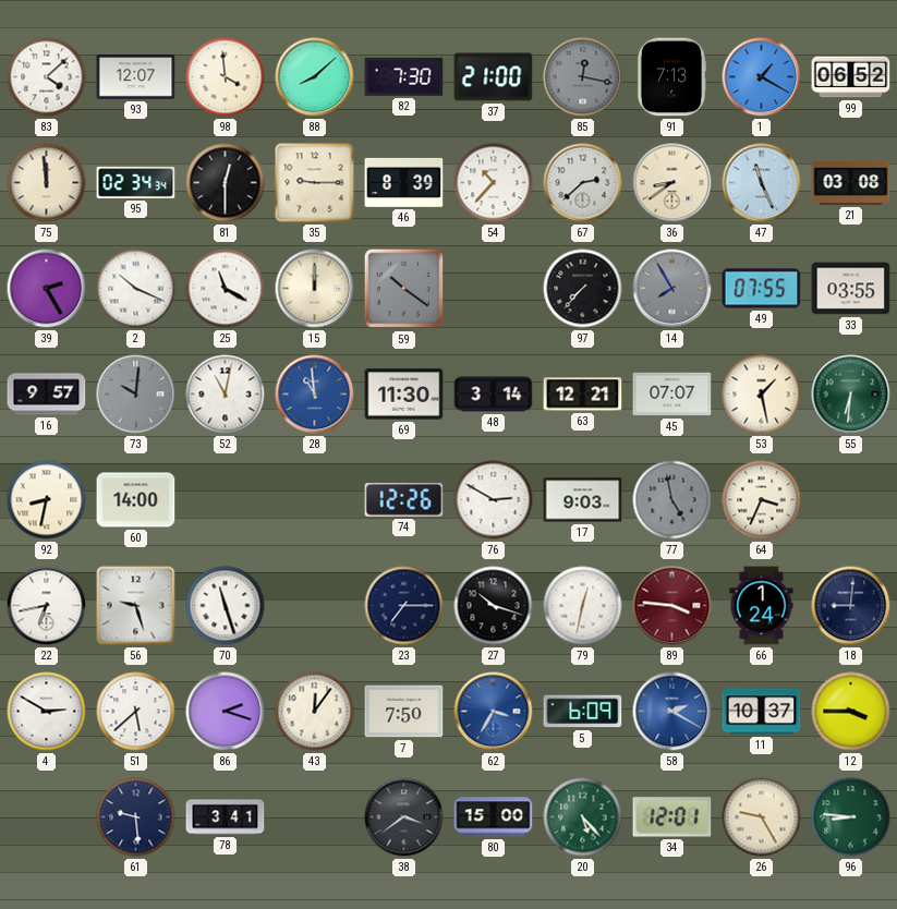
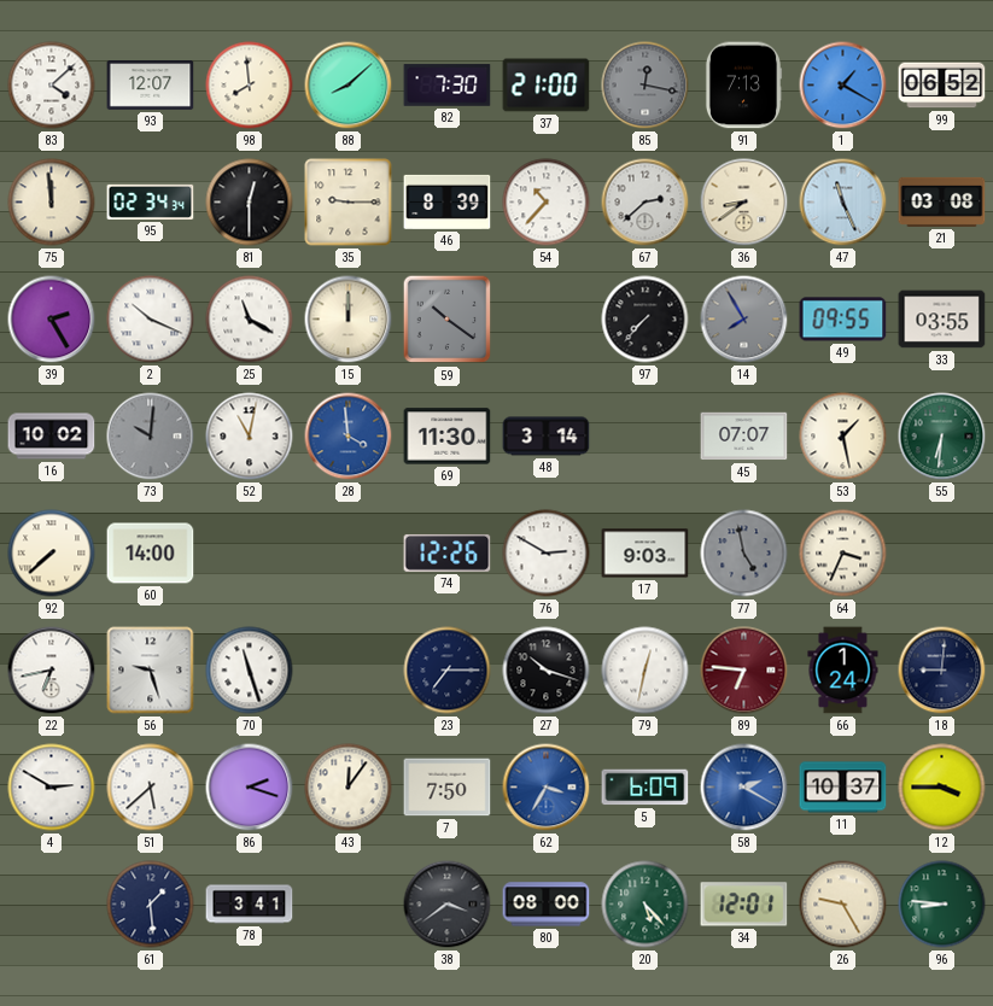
98: 3:59 -> 7:59 (250, 86)
49: 07:55 -> 09:55 (843, 320)
16: 9:57 -> 10:02 (52, 437)
28: 10:59 -> 3:59 (349, 437)
63: 12:21 -> none (583, 395)
92: 8:32 -> 7:38 (52, 554)
89: 3:46 -> 6:46 (744, 671)
61: 9:29 -> 1:29 (151, 905)
80: 15:00 -> 08:00 (547, 905)
